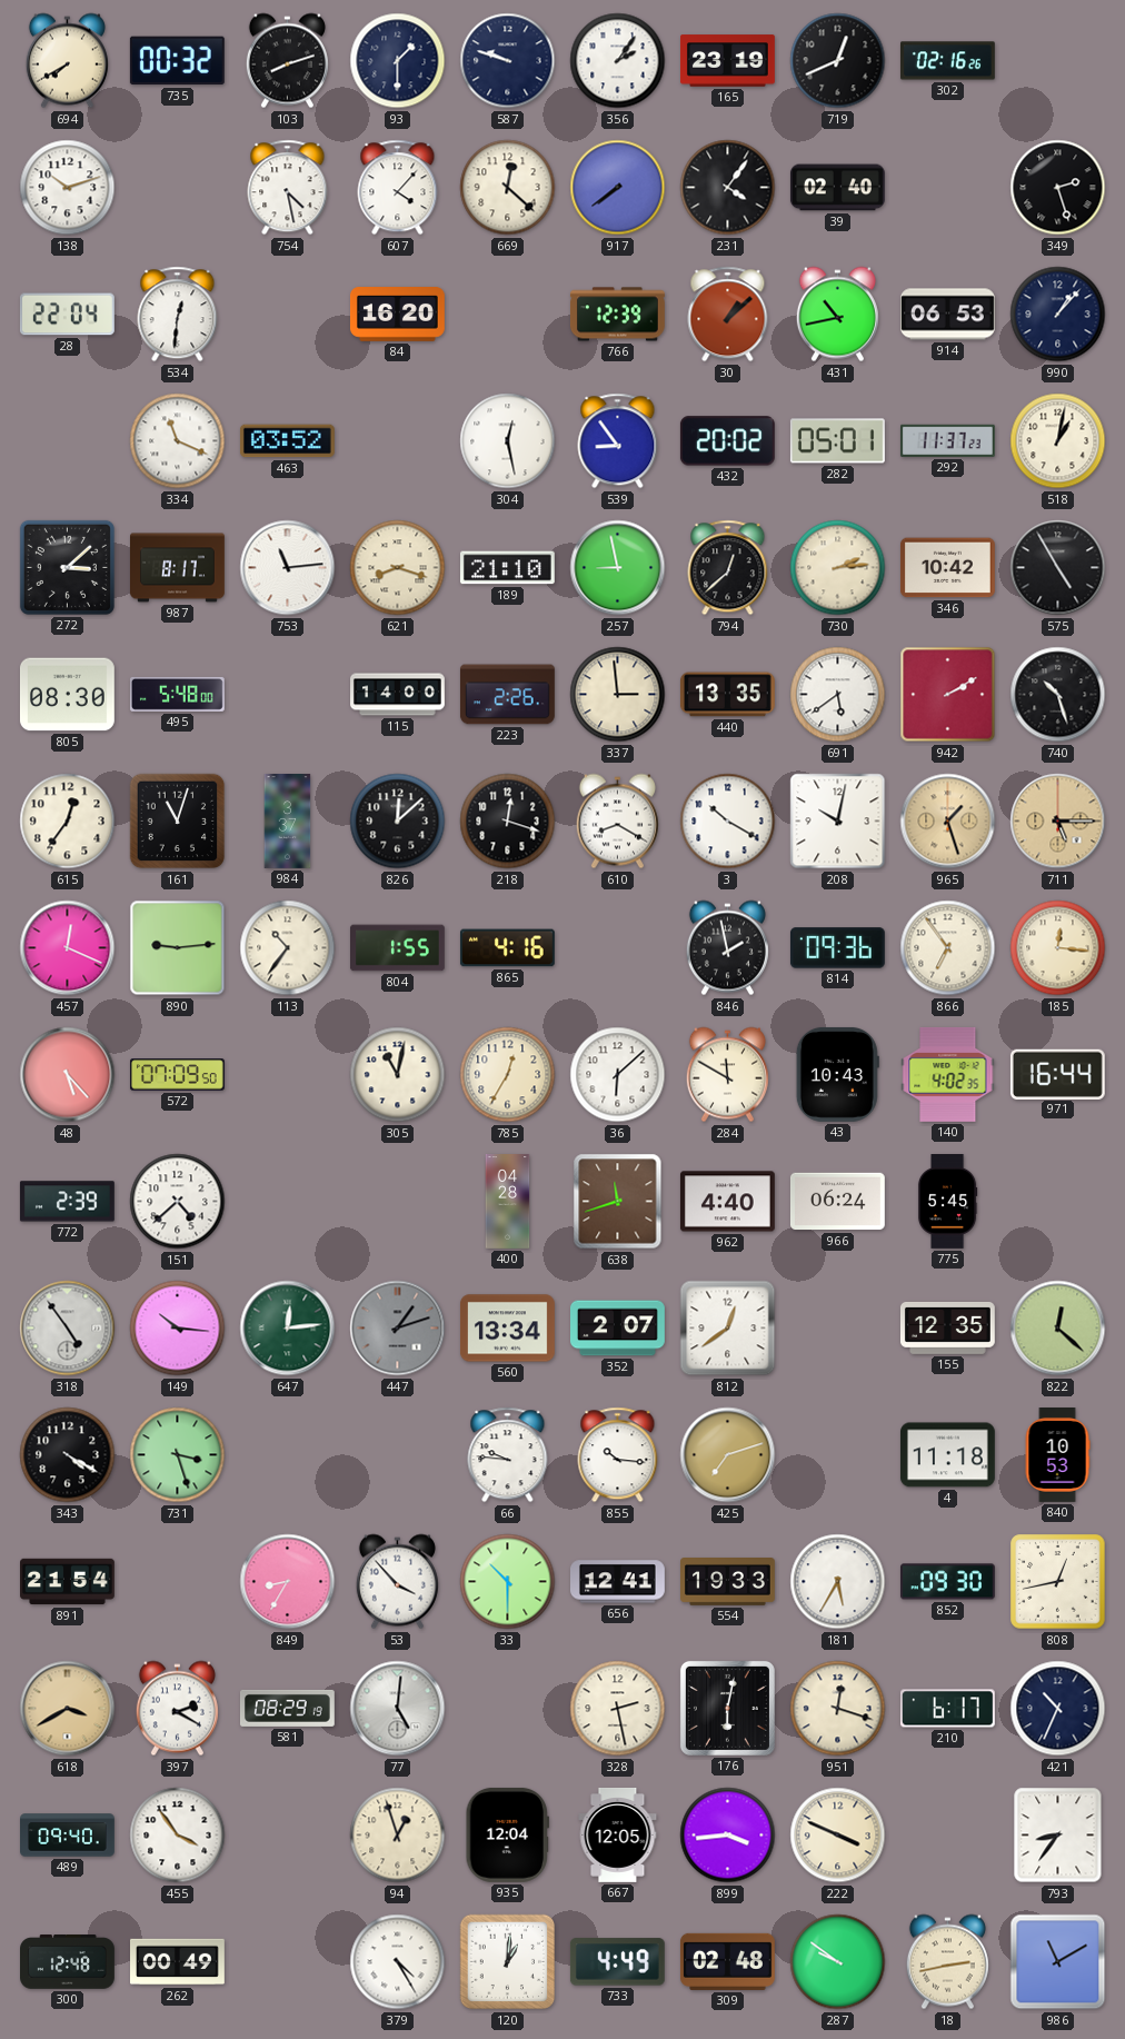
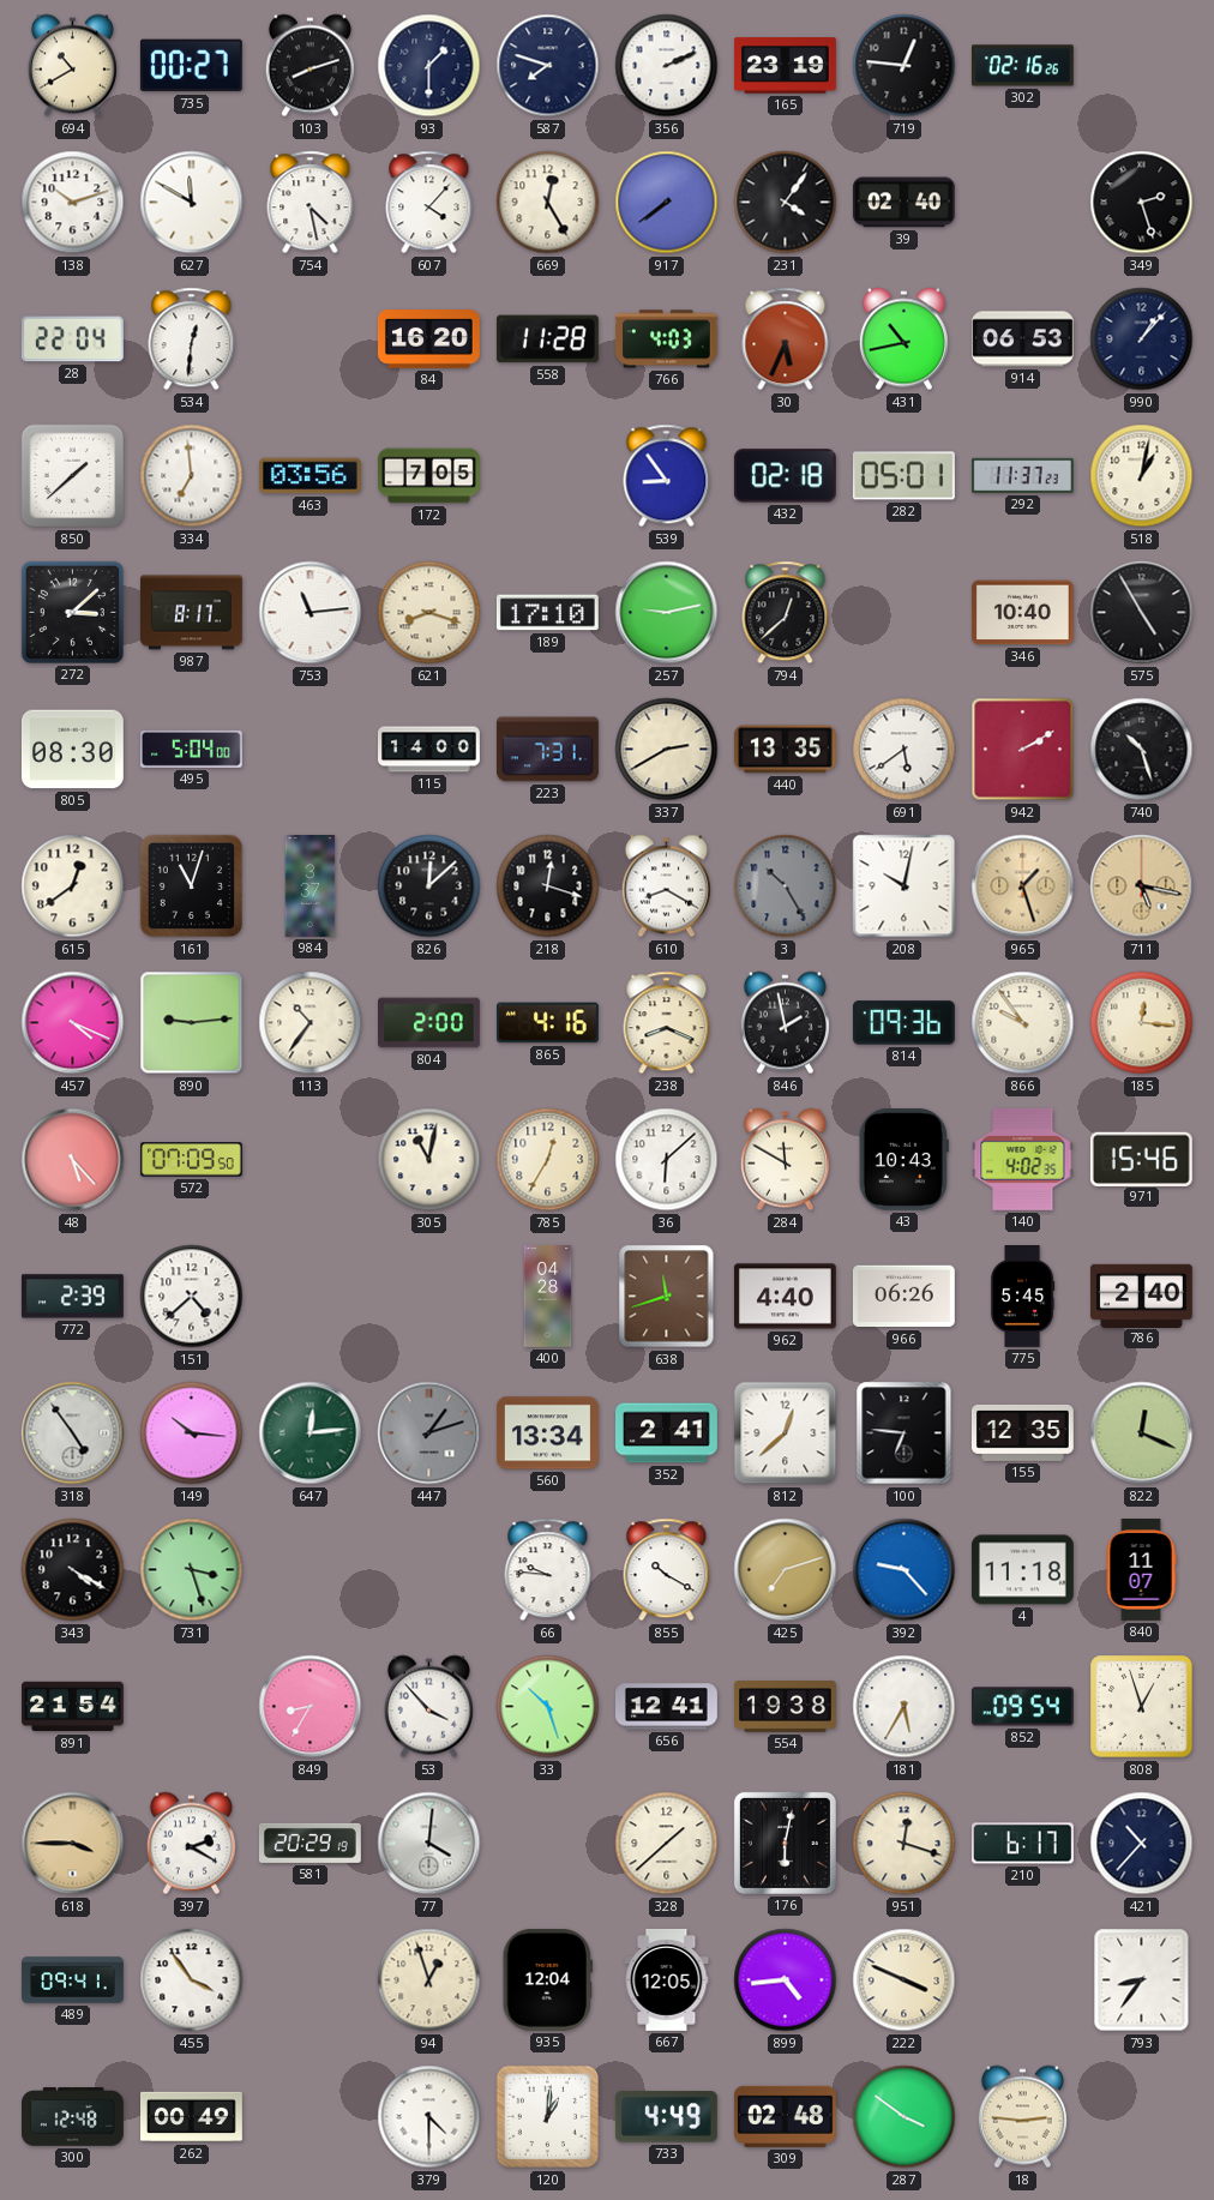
694: 7:40 -> 10:40 (72, 66)
735: 00:32 -> 00:27 (191, 66)
587: 9:48 -> 7:48 (548, 66)
356: 2:06 -> 2:11 (667, 66)
719: 12:41 -> 12:46 (905, 66)
627: none -> 11:50 (192, 203)
669: 12:22 -> 12:25 (548, 203)
558: none -> 11:28 (547, 339)
766: 12:39 -> 4:03 (667, 339)
30: 1:08 -> 5:34 (786, 339)
850: none -> 1:38 (73, 476)
334: 11:19 -> 6:59 (192, 476)
463: 03:52 -> 03:56 (309, 476)
172: none -> 7:05 (429, 476)
304: 12:28 -> none (508, 441)
432: 20:02 -> 02:18 (785, 476)
189: 21:10 -> 17:10 (547, 613)
257: 8:58 -> 9:13 (667, 613)
730: 2:14 -> none (838, 568)
346: 10:42 -> 10:40 (1022, 613)
495: 5:48 -> 5:04 (191, 749)
223: 2:26 -> 7:31 (547, 750)
337: 2:59 -> 2:40 (667, 750)
615: 12:36 -> 12:39 (73, 886)
3: 10:20 -> 10:25 (786, 886)
3 dial: white -> grey (786, 886)
711: 5:15 -> 5:17 (1142, 886)
457: 12:19 -> 4:19 (73, 1023)
804: 1:55 -> 2:00 (429, 1023)
238: none -> 8:19 (667, 1023)
866: 6:54 -> 9:54 (1023, 1023)
971: 16:44 -> 15:46 (1141, 1159)
966: 06:24 -> 06:26 (903, 1297)
786: none -> 2:40 (1141, 1296)
352: 2:07 -> 2:41 (667, 1433)
812: 12:39 -> 12:38 (786, 1433)
100: none -> 6:46 (905, 1433)
822: 12:22 -> 12:19 (1142, 1433)
855: 10:16 -> 10:20 (667, 1570)
392: none -> 9:23 (905, 1570)
840: 10:53 -> 11:07 (1141, 1570)
33: 10:30 -> 10:27 (548, 1707)
554: 19:33 -> 19:38 (786, 1707)
852: 09:30 -> 09:54 (1022, 1707)
808: 12:43 -> 12:57 (1142, 1707)
618: 3:40 -> 3:45 (73, 1844)
581: 08:29 -> 20:29 (309, 1843)
77: 5:01 -> 4:01 (429, 1844)
328: 2:28 -> 1:38 (667, 1844)
421: 10:34 -> 10:37 (1142, 1844)
489: 09:40 -> 09:41 (73, 1980)
899: 3:44 -> 4:44 (786, 1980)
379: 4:25 -> 4:30 (429, 2117)
287: 9:51 -> 3:51 (905, 2117)
18: 2:43 -> 2:46 (1022, 2117)
986: 11:10 -> none (1058, 1962)
